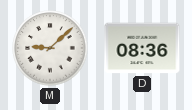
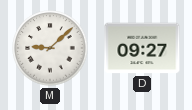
D: 08:36 -> 09:27 (142, 48)
